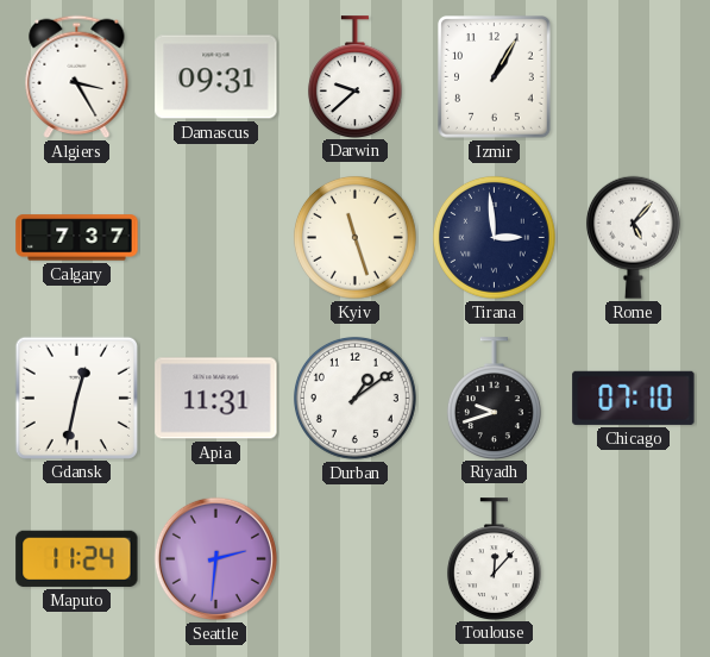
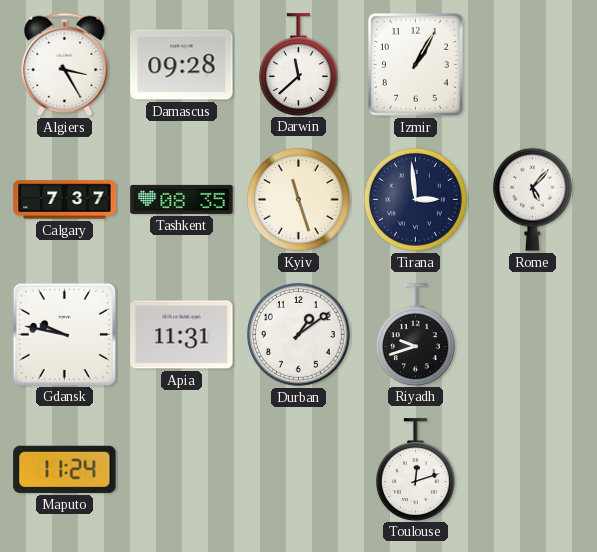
Damascus: 09:31 -> 09:28 (182, 65)
Darwin: 9:38 -> 11:38 (298, 64)
Tashkent: none -> 08:35 (182, 199)
Gdansk: 12:32 -> 9:47 (64, 334)
Chicago: 07:10 -> none (634, 398)
Seattle: 2:31 -> none (215, 558)
Toulouse: 12:07 -> 12:12 (415, 469)
